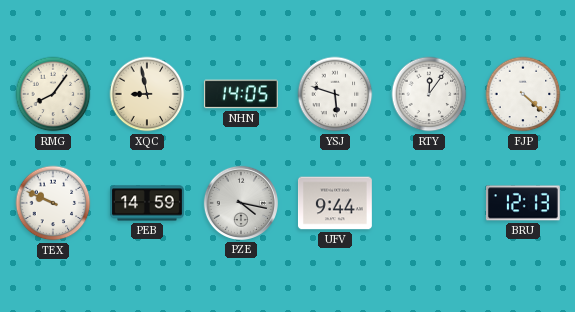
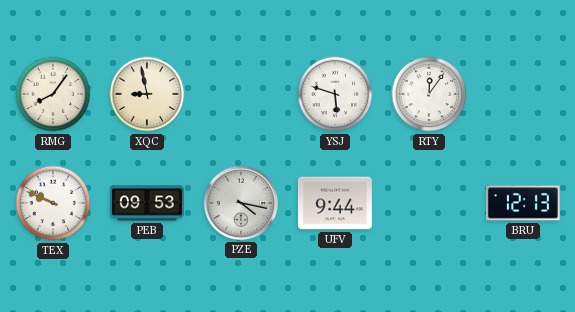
NHN: 14:05 -> none (241, 94)
FJP: 4:22 -> none (523, 94)
PEB: 14:59 -> 09:53 (148, 203)
